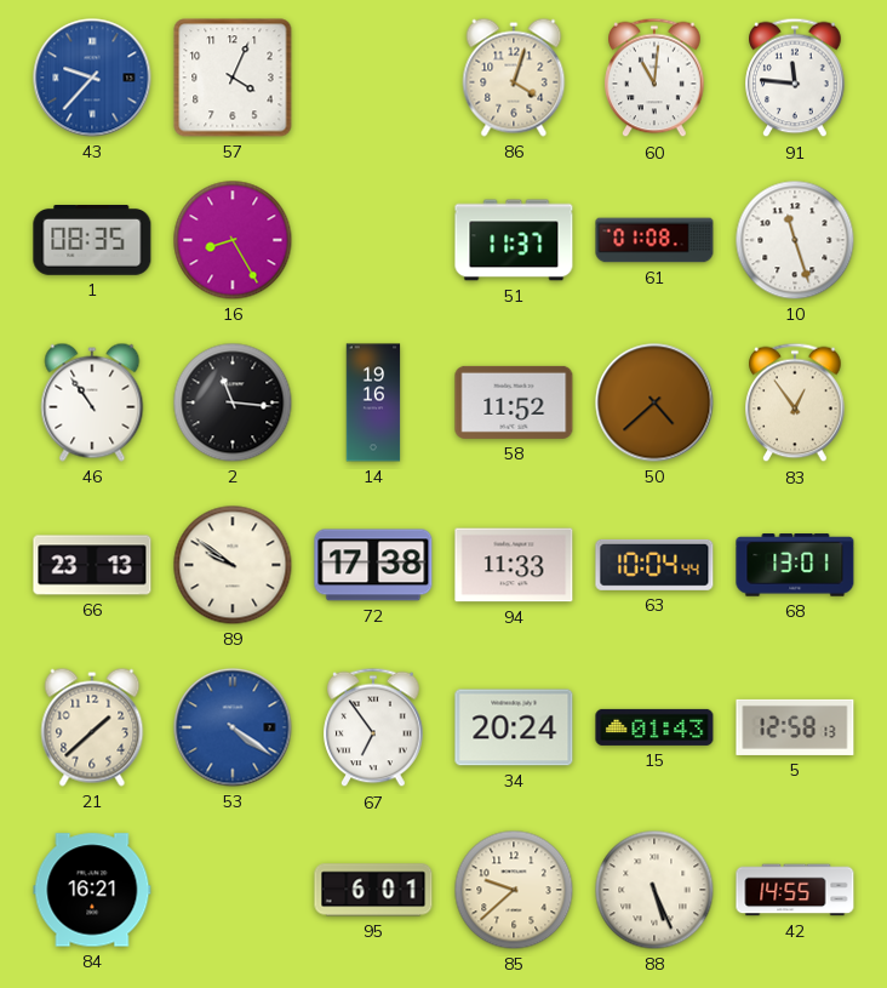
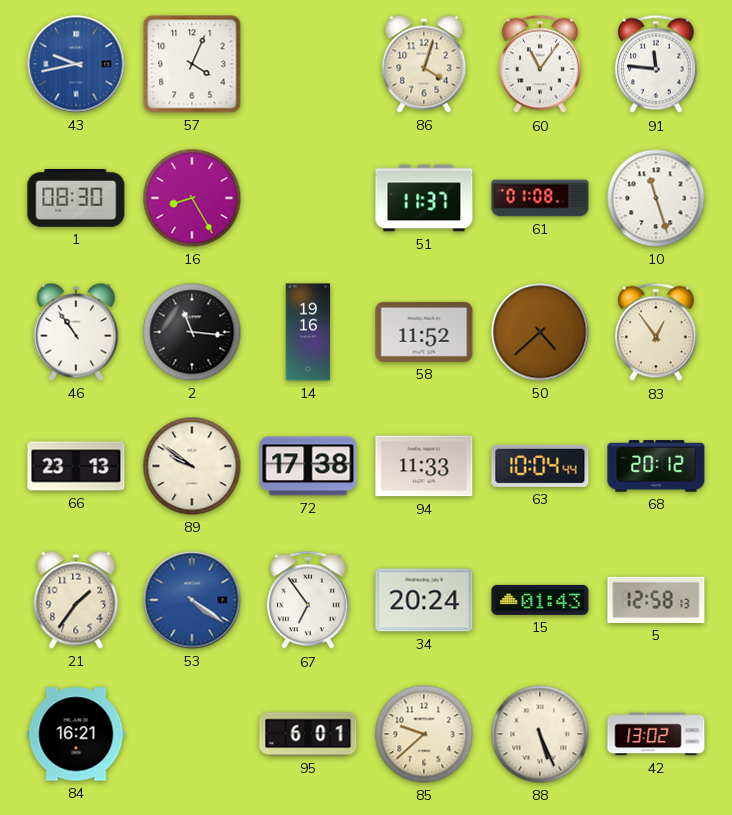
43: 9:37 -> 9:43 (76, 64)
60: 11:01 -> 11:06 (540, 64)
1: 08:35 -> 08:30 (76, 199)
68: 13:01 -> 20:12 (656, 466)
21: 1:38 -> 1:36 (76, 600)
42: 14:55 -> 13:02 (656, 734)
